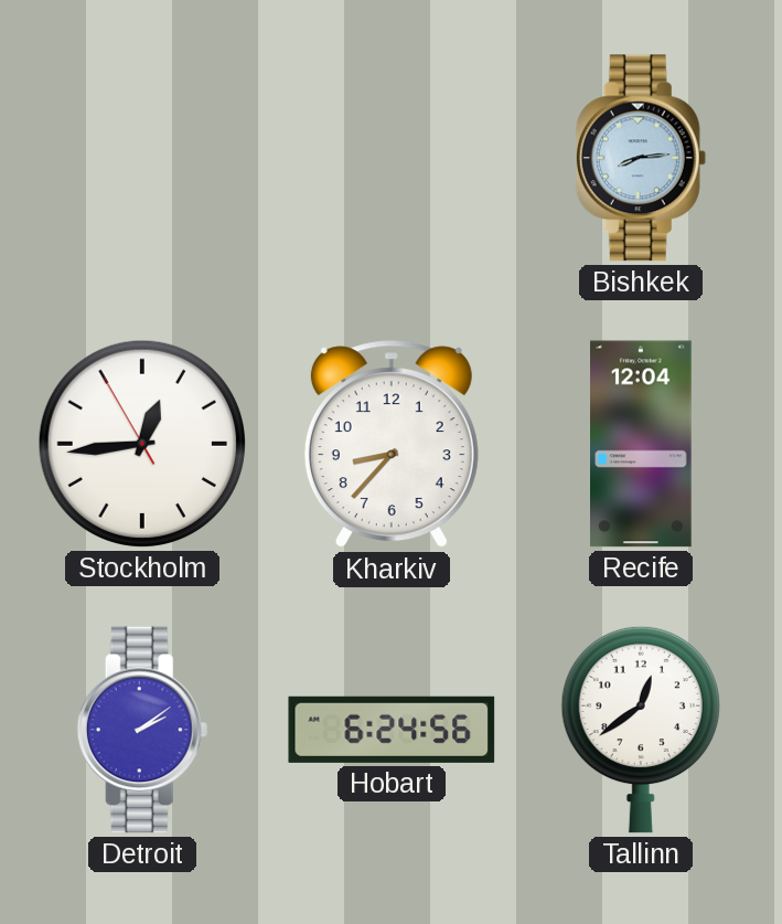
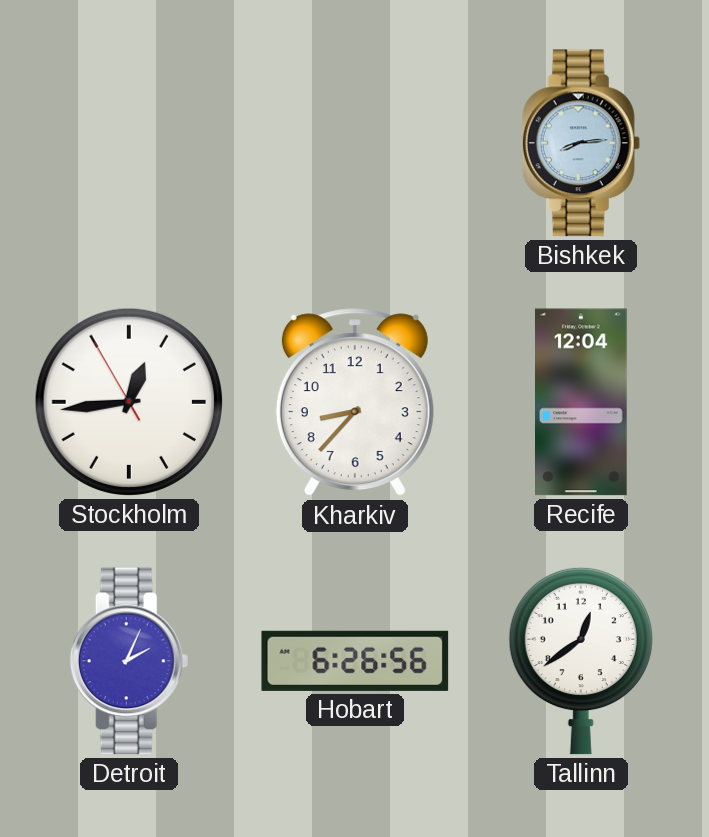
Detroit: 2:09 -> 2:04 (129, 661)
Hobart: 6:24 -> 6:26 (355, 661)
